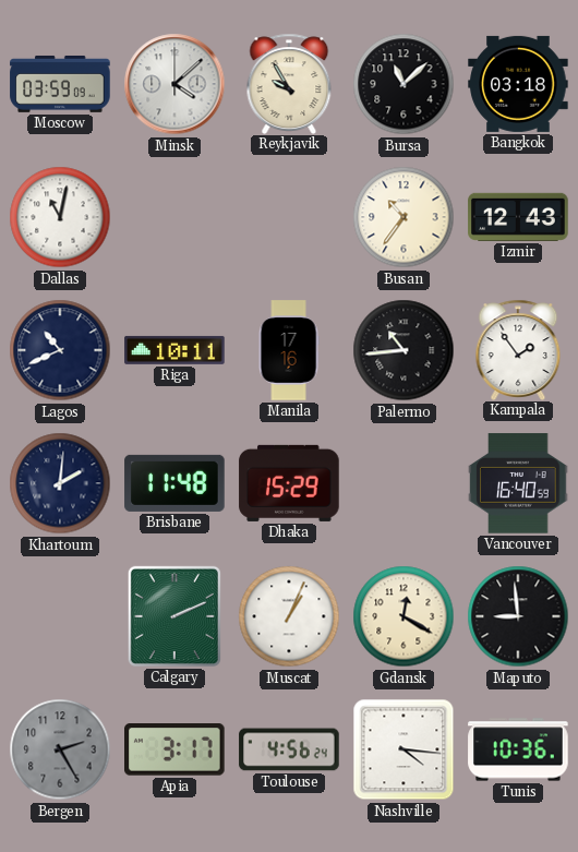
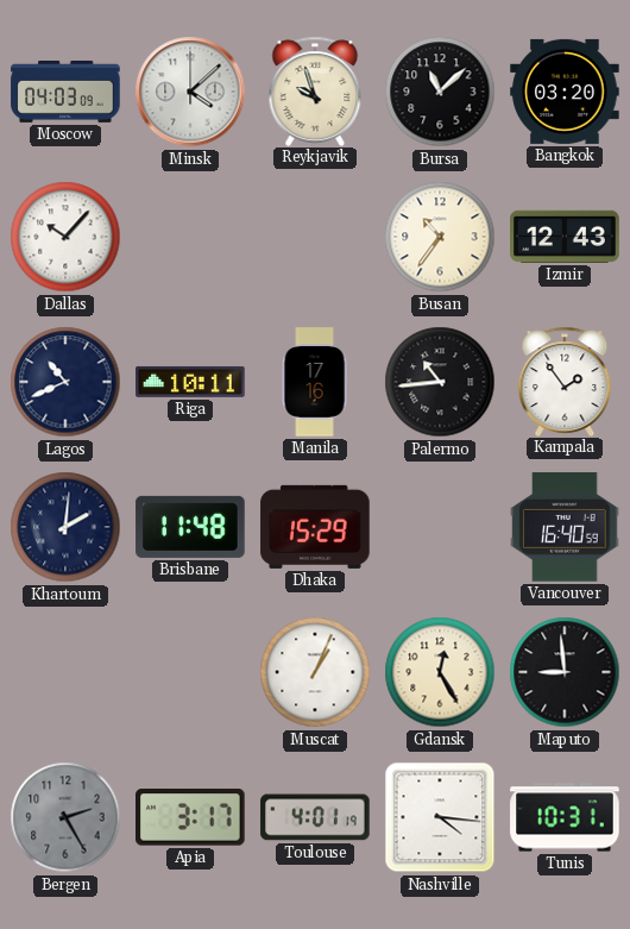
Moscow: 03:59 -> 04:03 (65, 92)
Reykjavik: 9:55 -> 9:57 (315, 90)
Bangkok: 03:18 -> 03:20 (565, 92)
Dallas: 11:02 -> 10:07 (65, 237)
Calgary: 2:11 -> none (174, 616)
Gdansk: 12:20 -> 12:25 (440, 672)
Toulouse: 4:56 -> 4:01 (315, 817)
Tunis: 10:36 -> 10:31 (565, 817)
